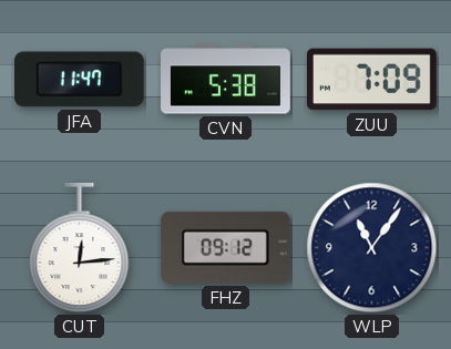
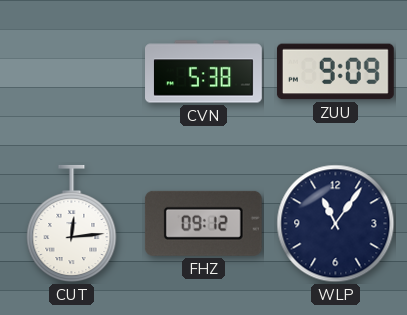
JFA: 11:47 -> none (79, 80)
ZUU: 7:09 -> 9:09 (335, 72)
